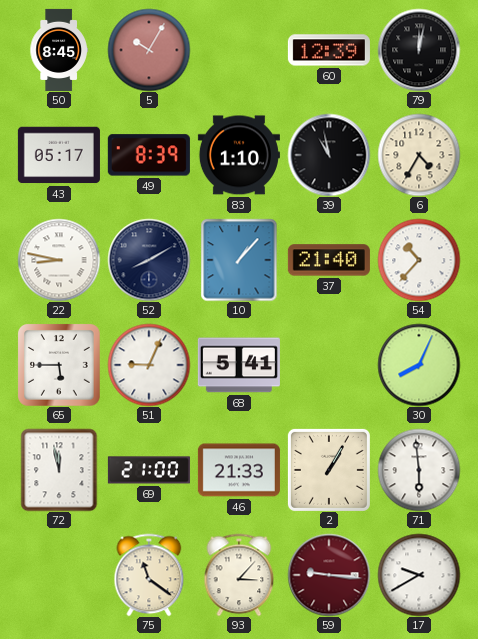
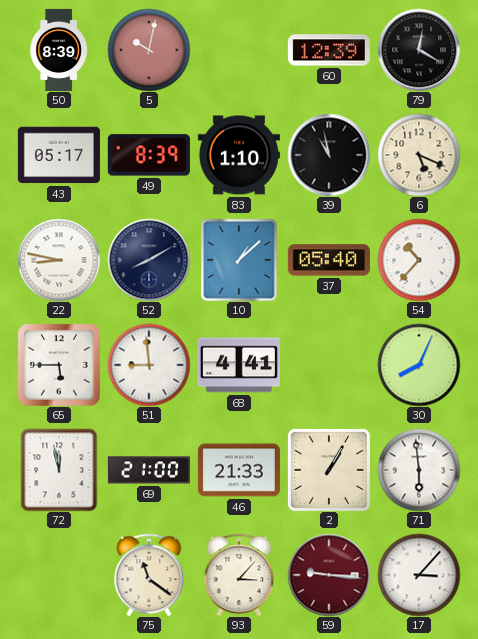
50: 8:45 -> 8:39 (59, 50)
5: 10:05 -> 10:02 (149, 50)
79: 12:02 -> 12:20 (419, 50)
6: 4:35 -> 5:19 (419, 155)
10: 1:07 -> 1:08 (239, 260)
37: 21:40 -> 05:40 (329, 260)
51: 9:04 -> 8:59 (149, 365)
68: 5:41 -> 4:41 (239, 365)
17: 9:40 -> 3:07 (419, 575)
